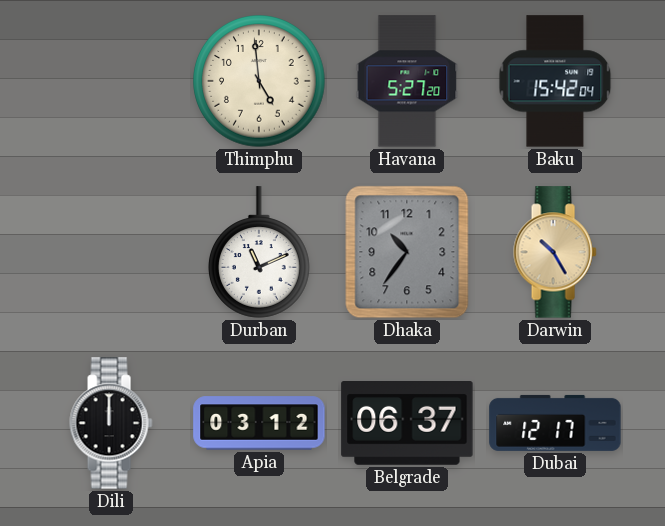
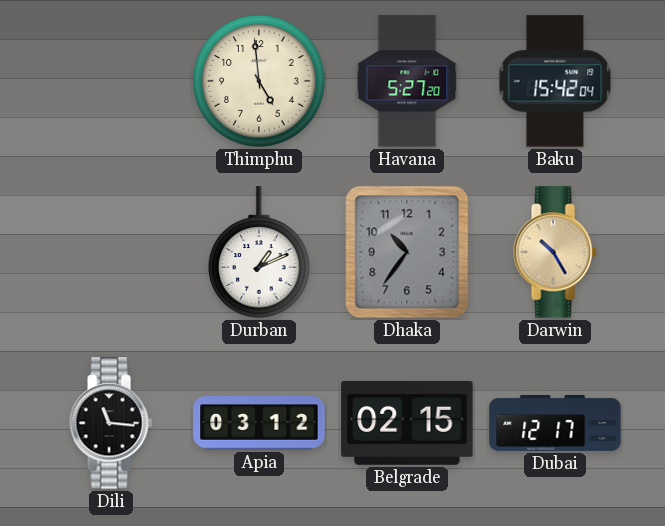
Durban: 11:11 -> 1:11 (260, 252)
Dili: 12:00 -> 11:16 (111, 423)
Belgrade: 06:37 -> 02:15 (407, 424)
